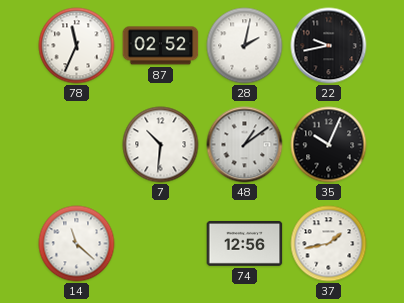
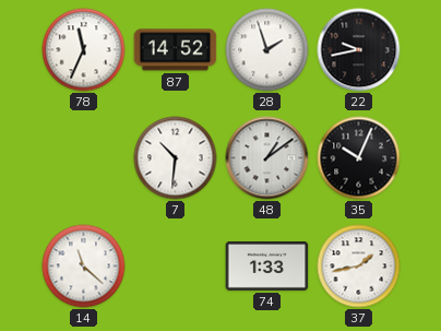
87: 02:52 -> 14:52 (176, 50)
28: 2:02 -> 1:57 (267, 50)
74: 12:56 -> 1:33 (267, 265)
